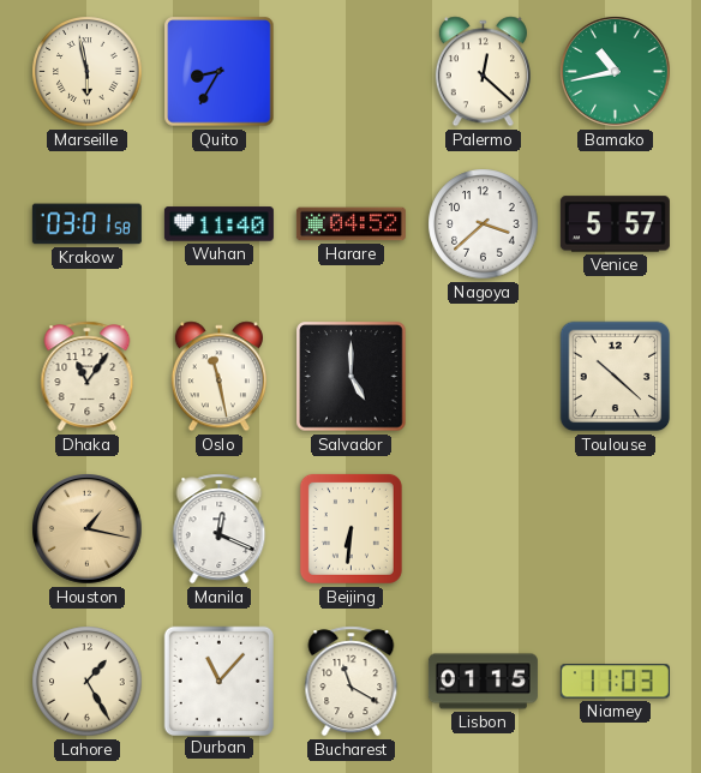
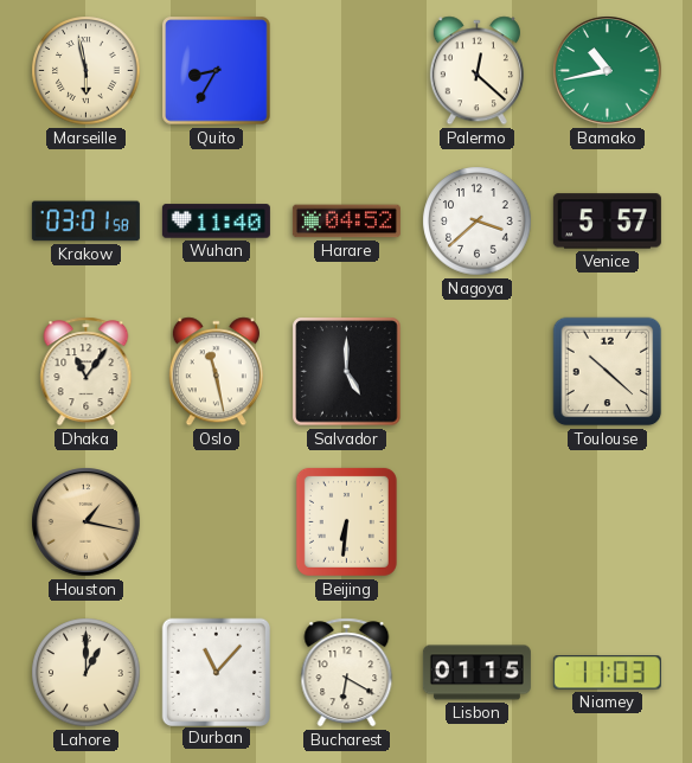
Manila: 12:19 -> none (220, 529)
Lahore: 1:25 -> 1:00 (86, 673)
Bucharest: 11:20 -> 6:20 (347, 673)
